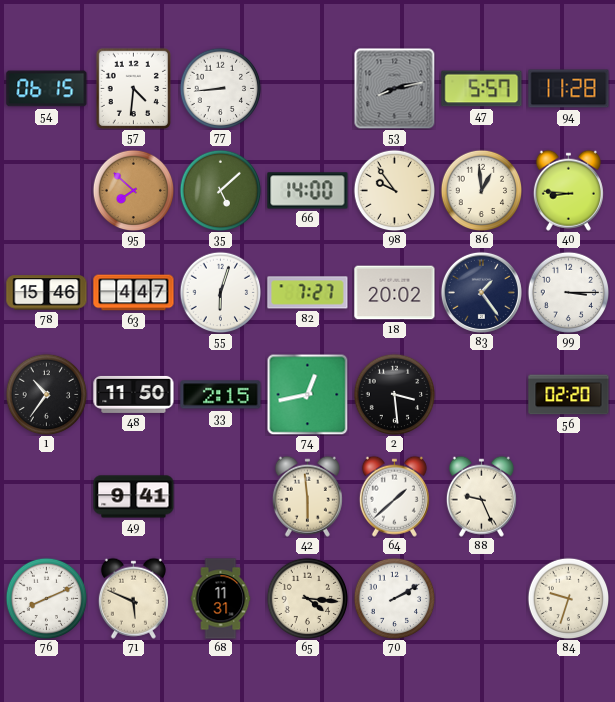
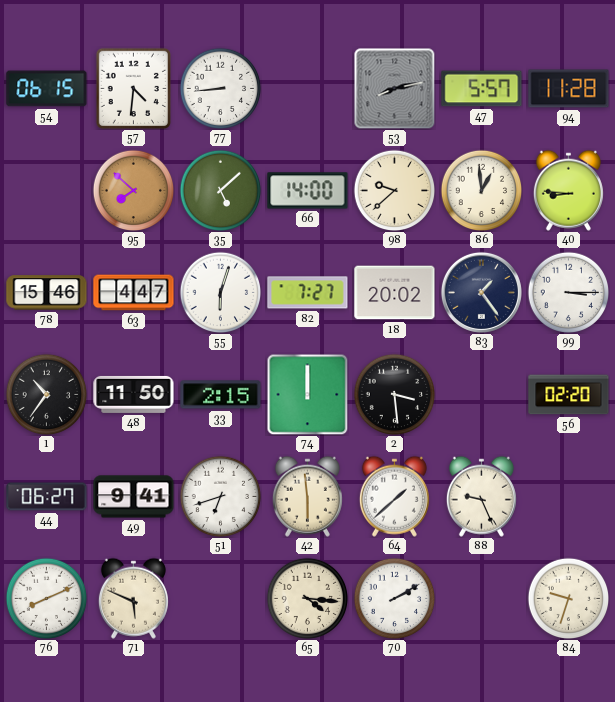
98: 9:54 -> 9:38 (394, 190)
74: 12:43 -> 12:00 (307, 394)
44: none -> 06:27 (47, 497)
51: none -> 6:42 (220, 496)
68: 11:31 -> none (221, 599)
